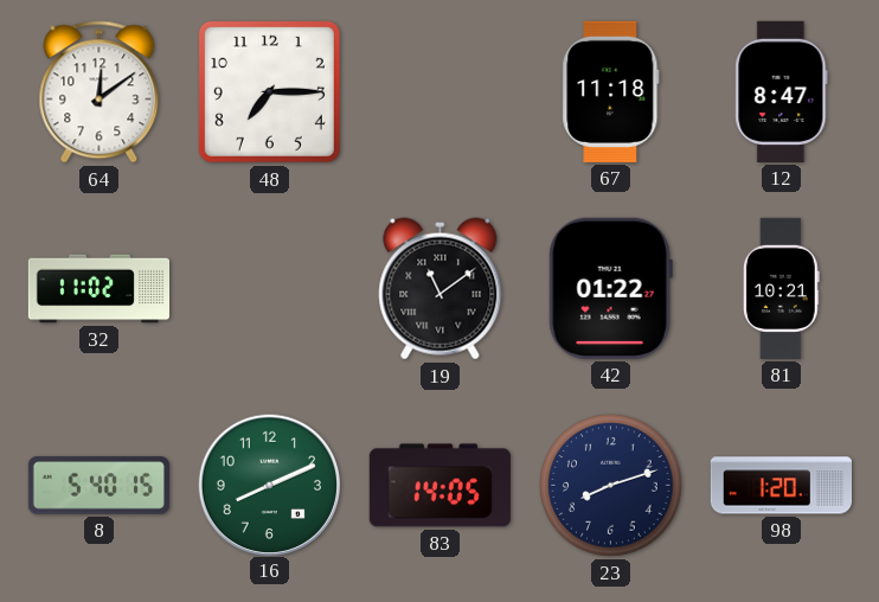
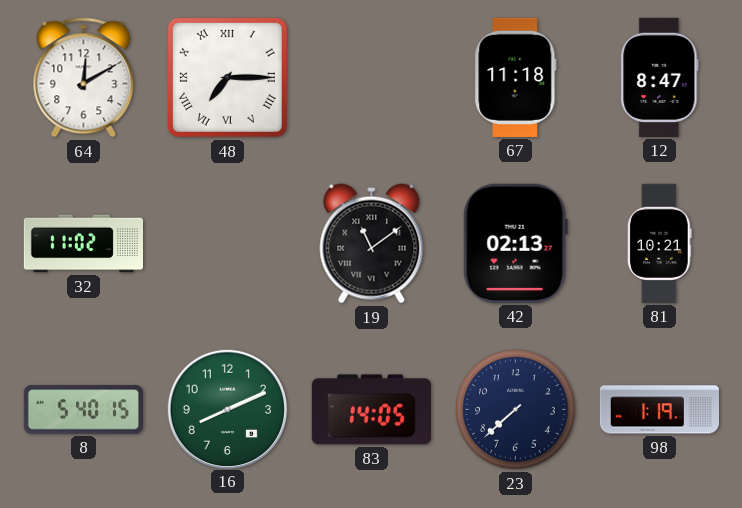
64: 12:09 -> 12:10 (84, 78)
48 numerals: Arabic -> Roman (227, 77)
42: 01:22 -> 02:13 (515, 243)
23: 8:12 -> 7:38 (516, 410)
98: 1:20 -> 1:19 (659, 410)
